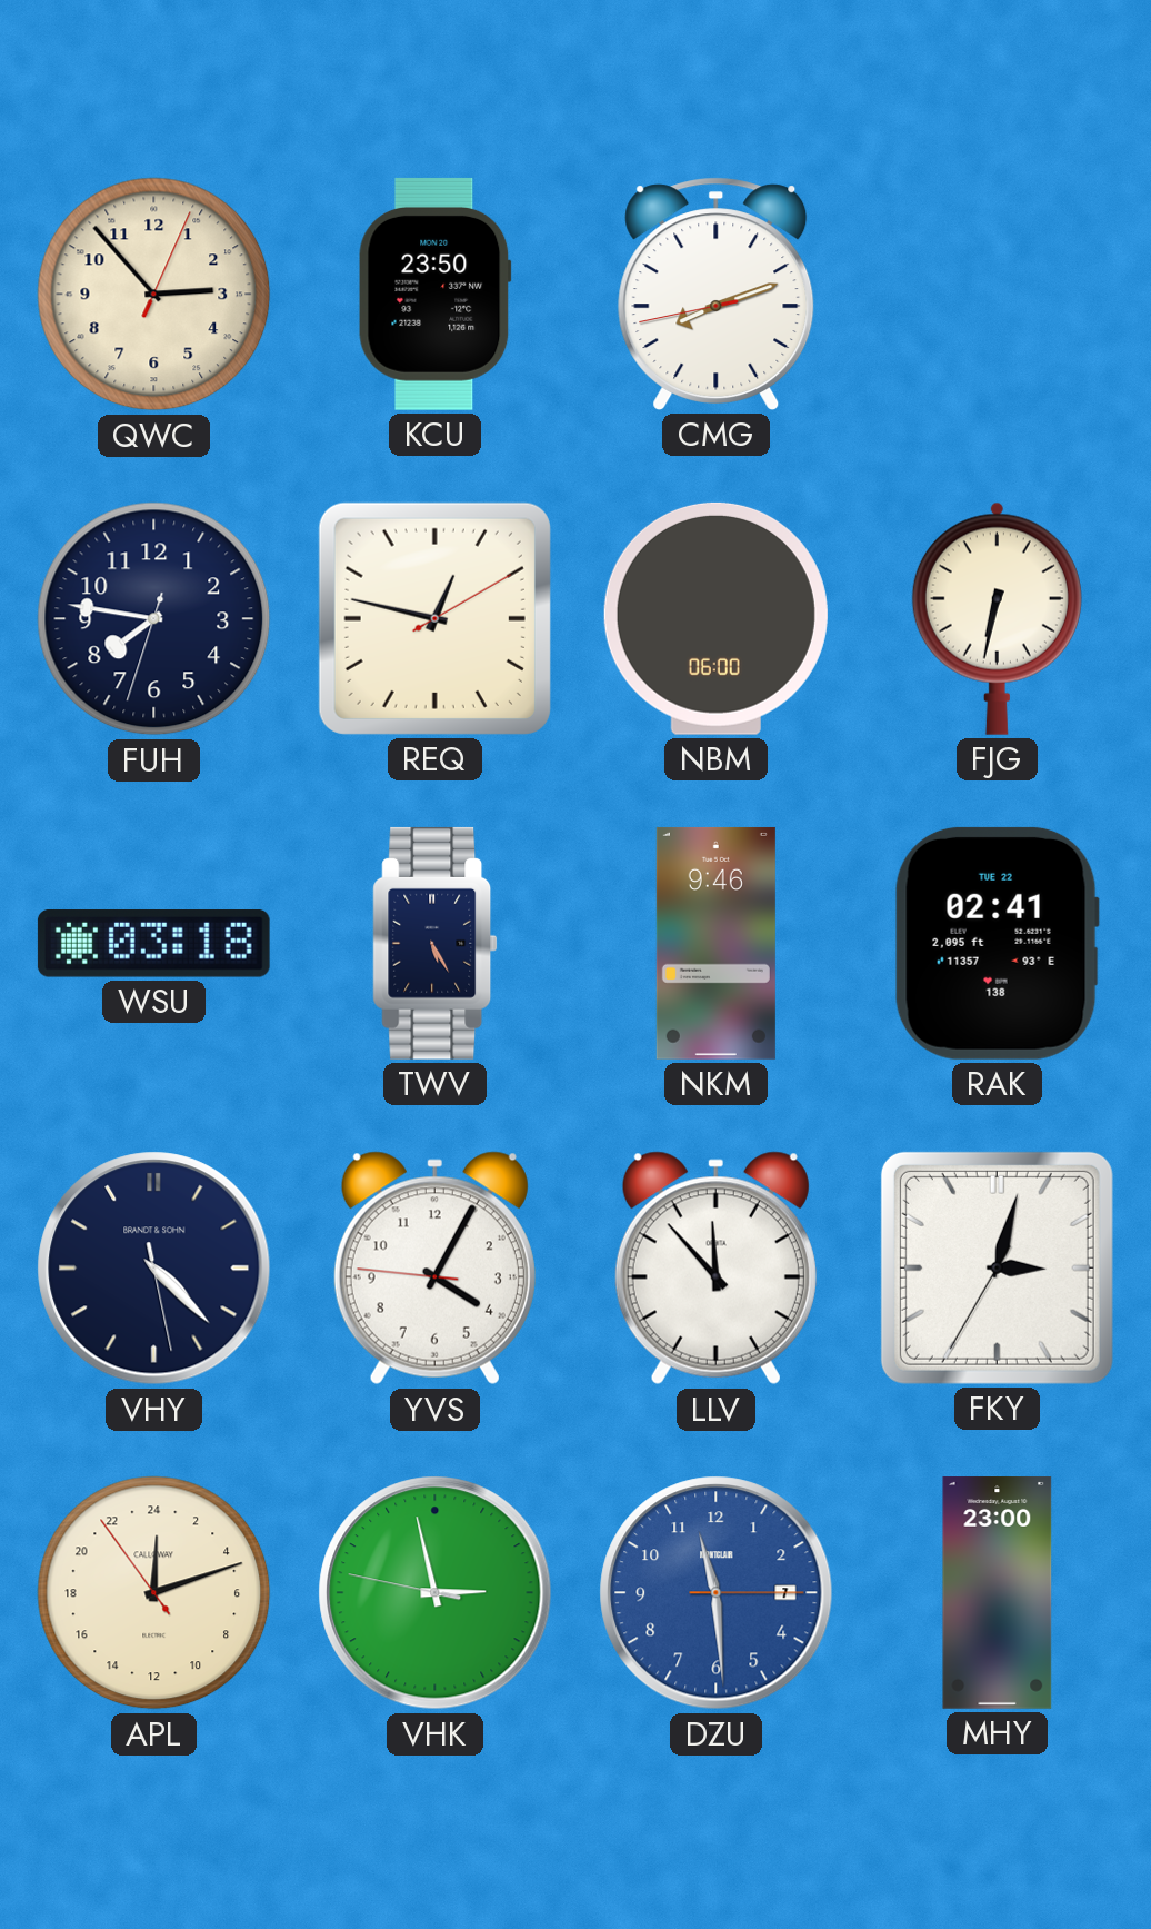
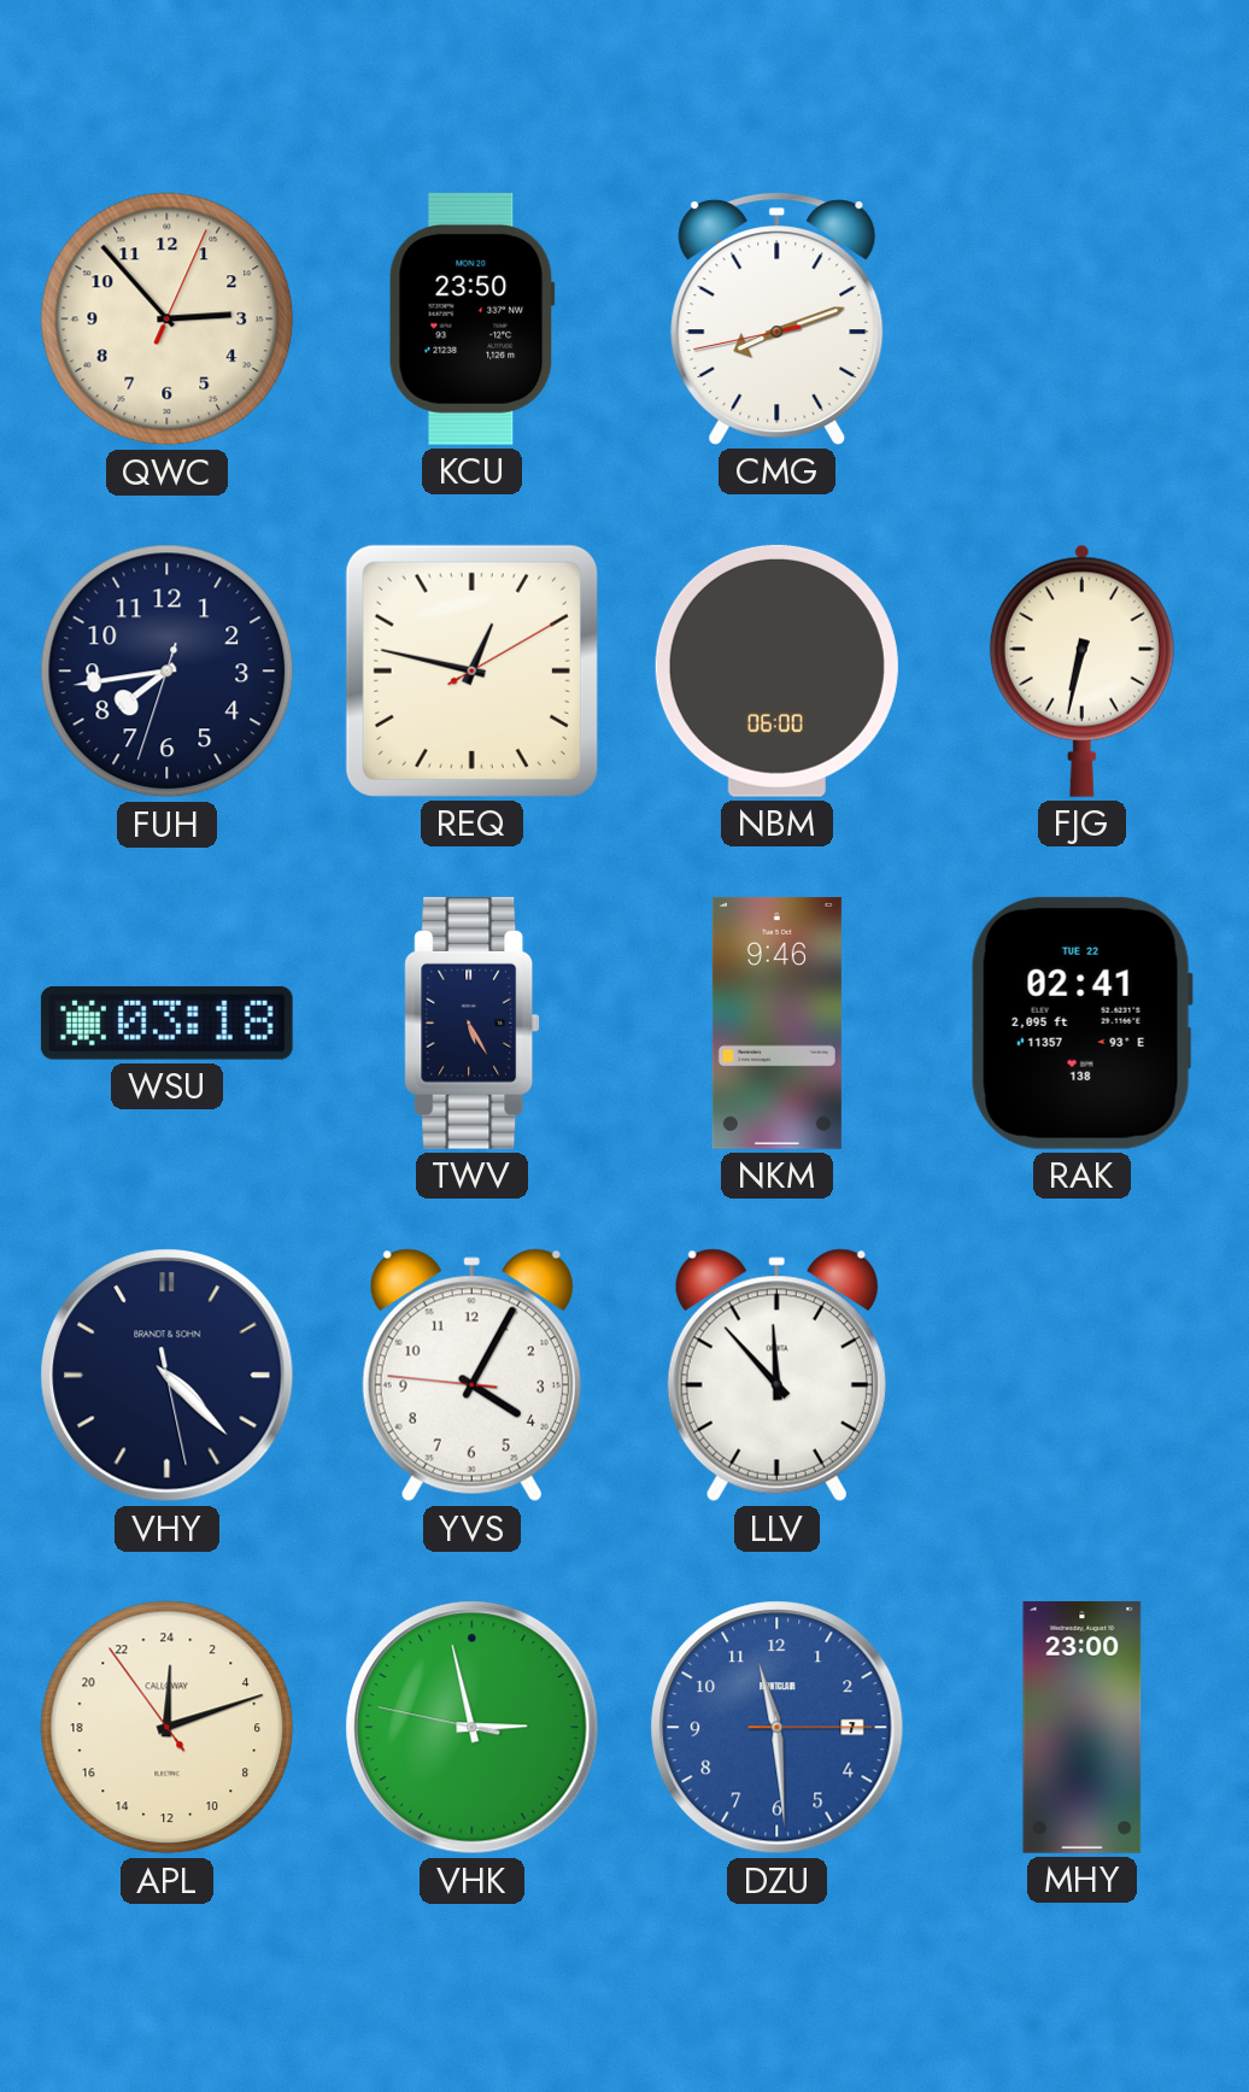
FUH: 7:46 -> 7:43 (168, 672)
FKY: 3:02 -> none (997, 1267)
